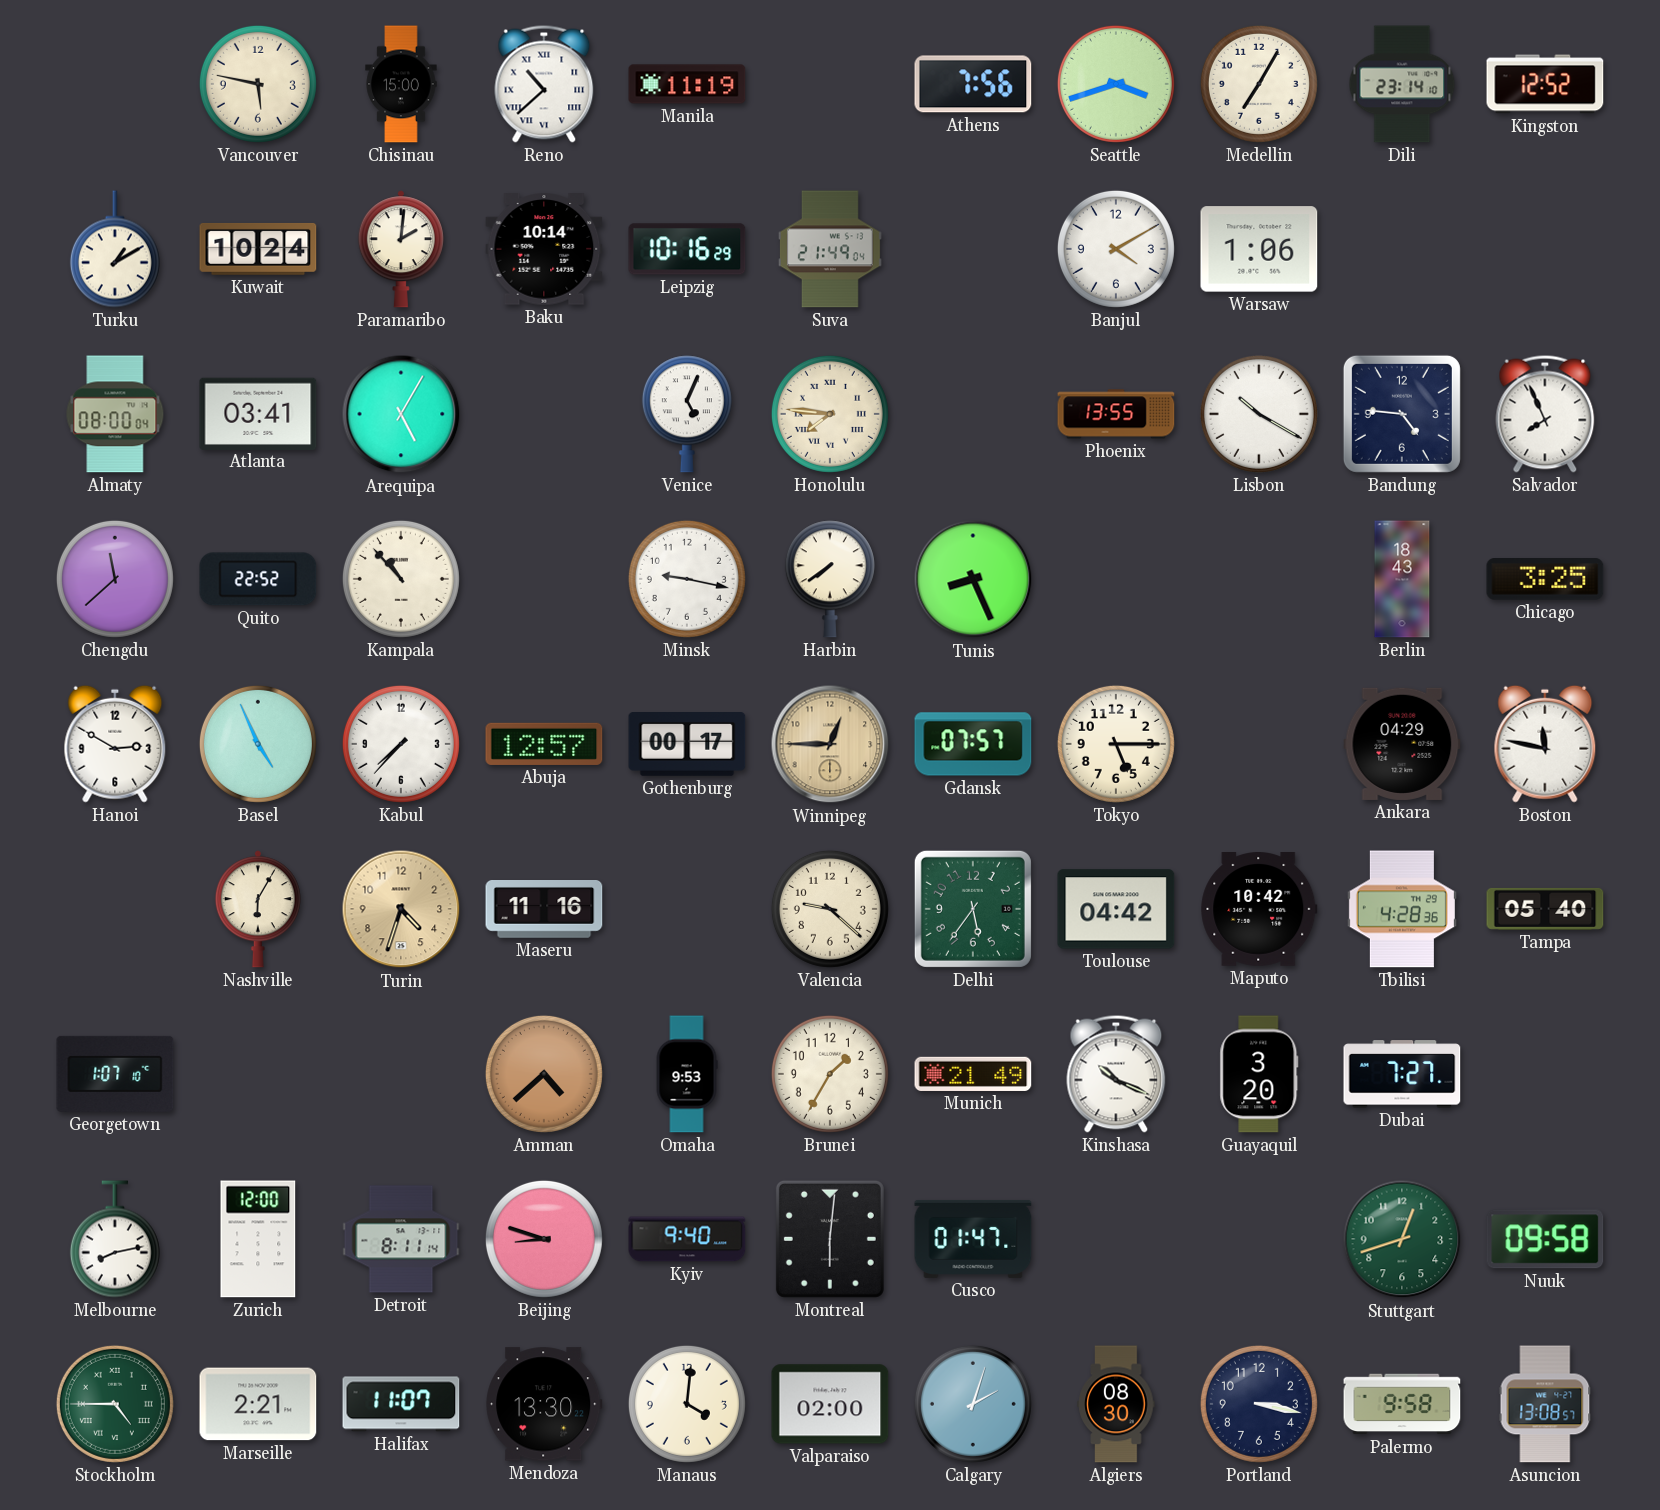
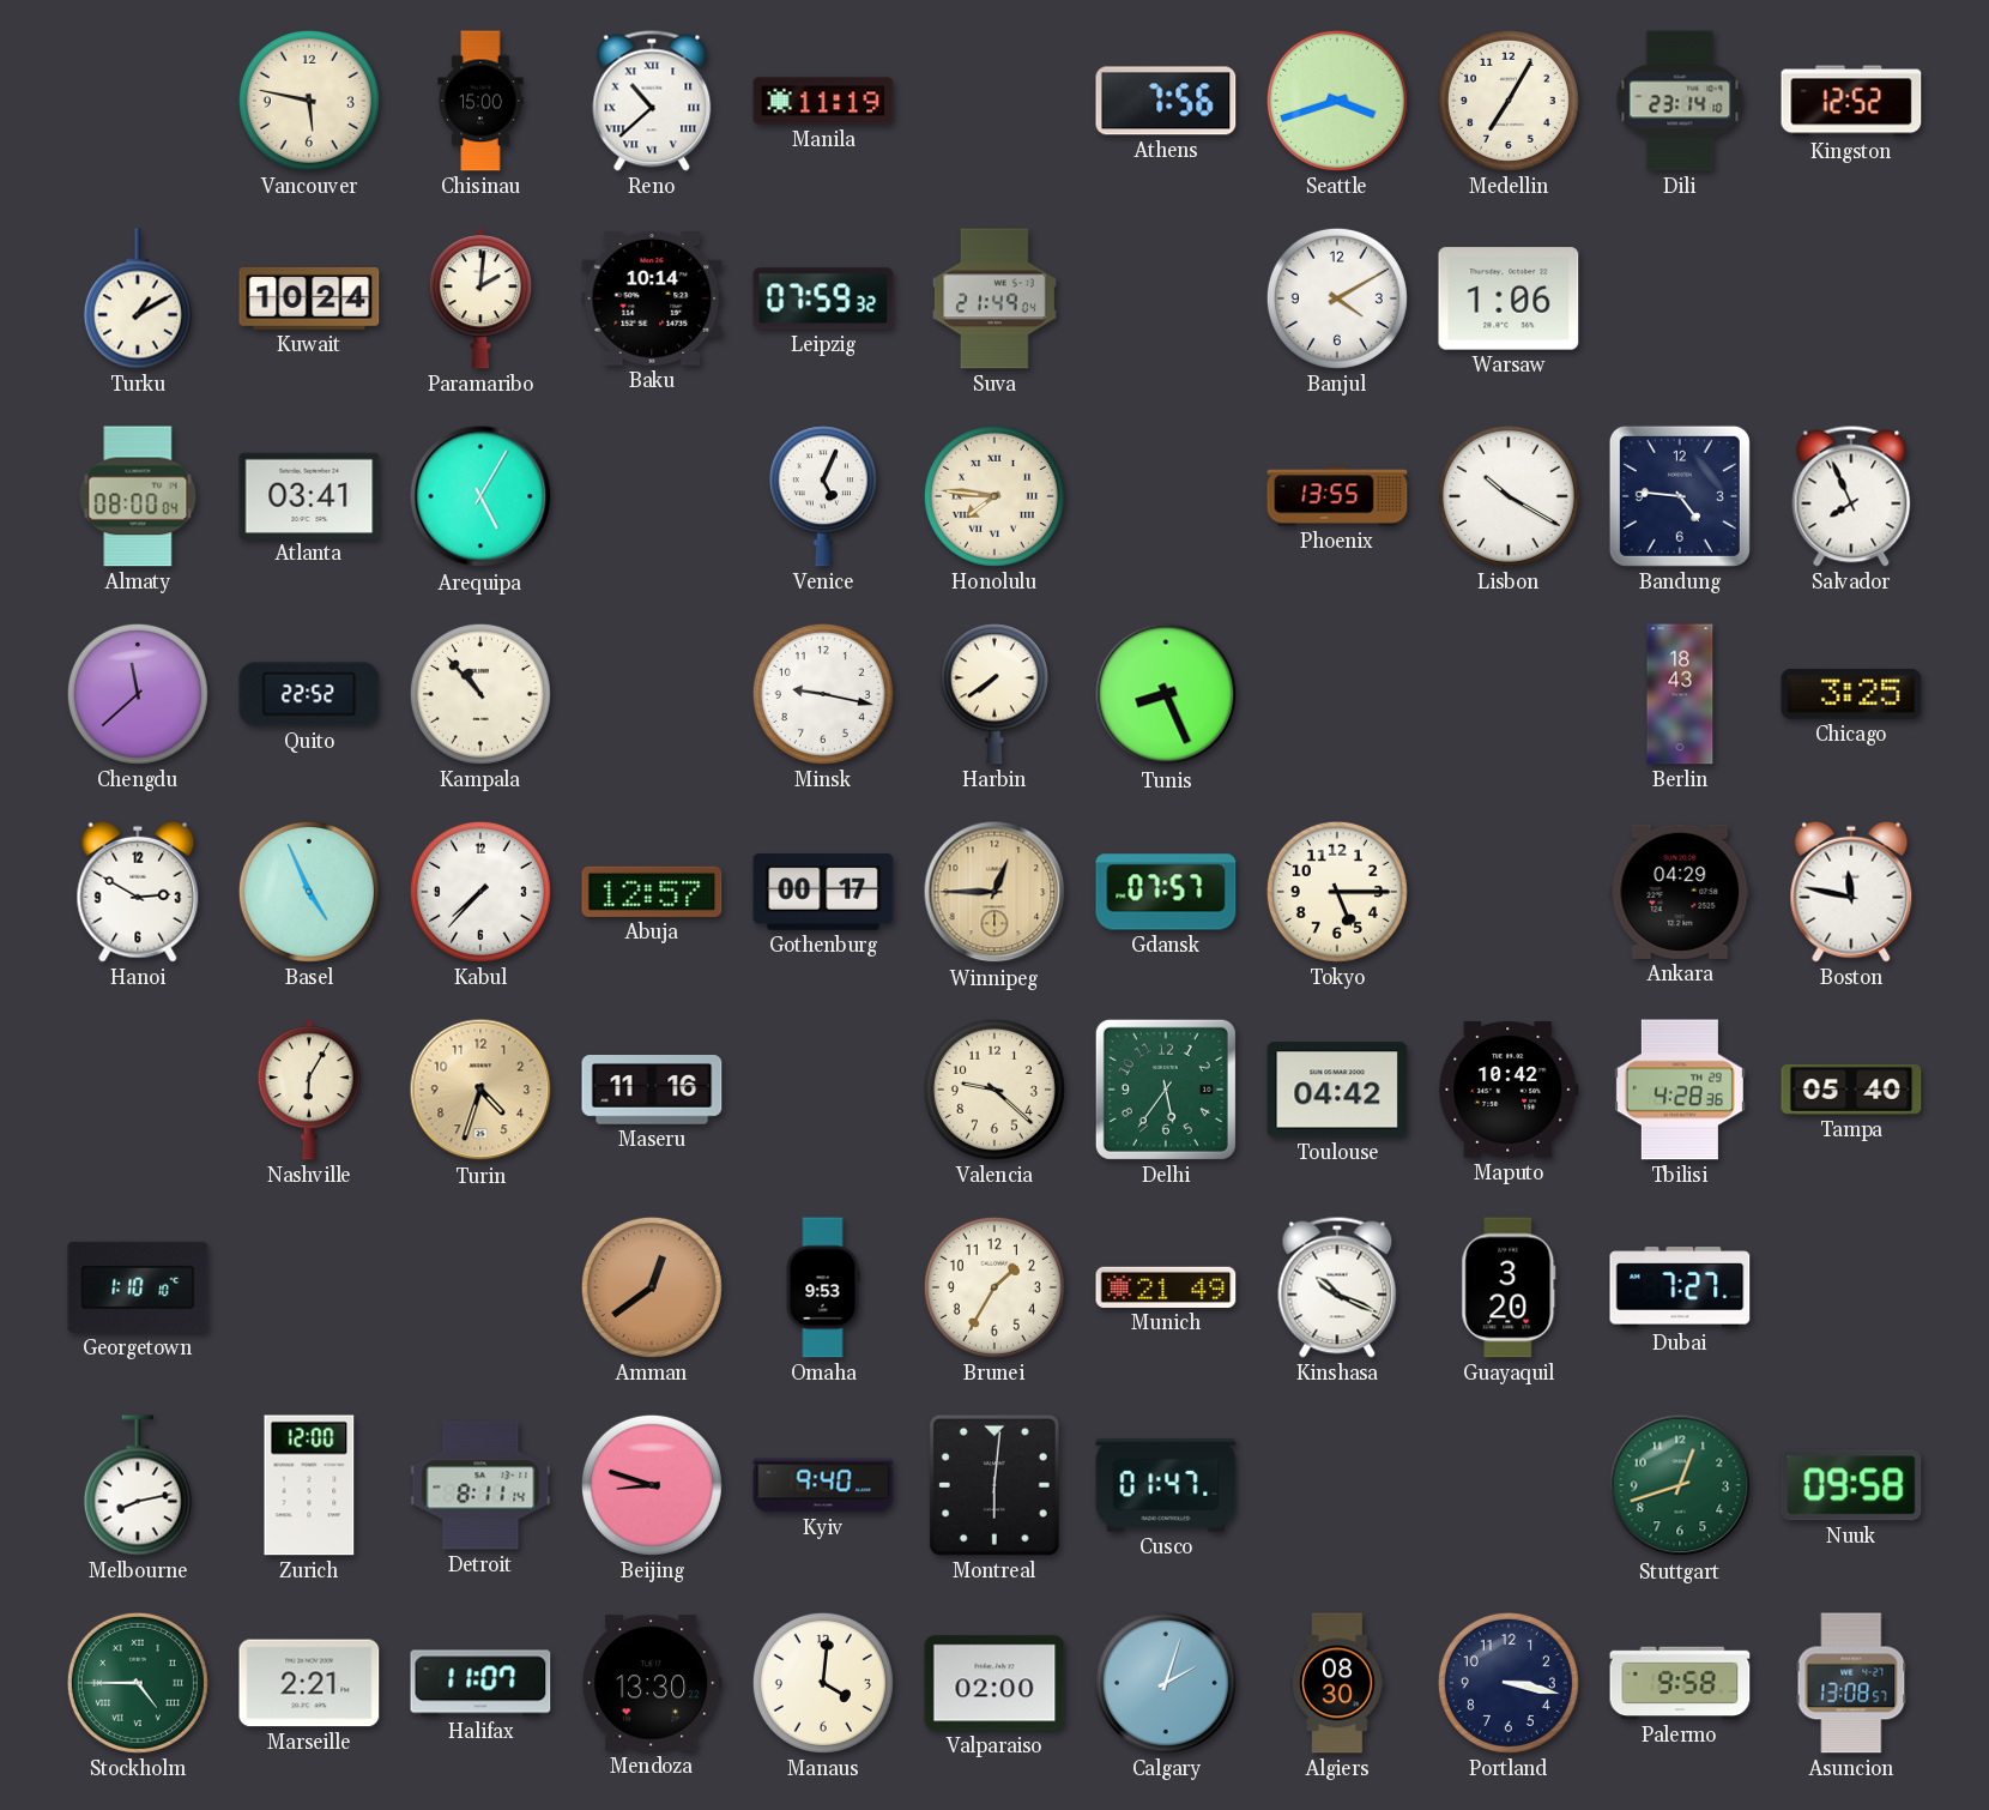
Leipzig: 10:16 -> 07:59 (823, 298)
Georgetown: 1:07 -> 1:10 (138, 1287)
Amman: 4:38 -> 12:39 (652, 1287)
